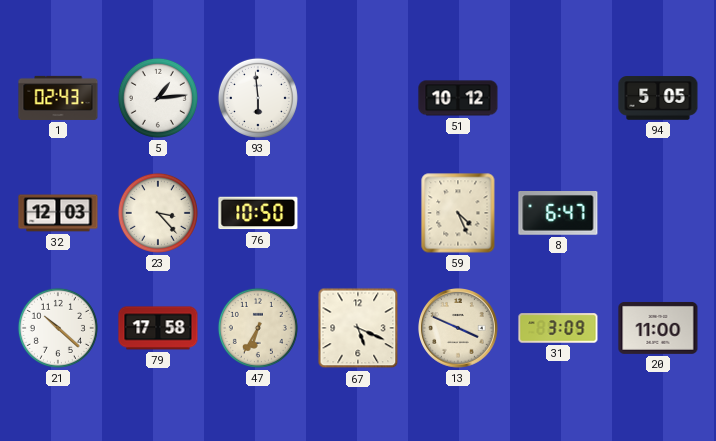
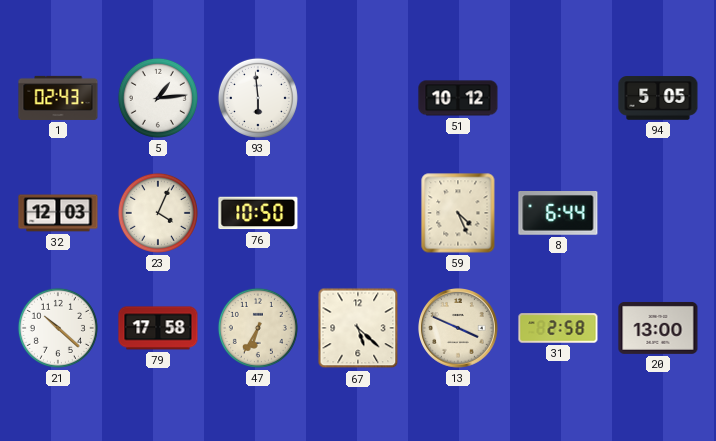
23: 3:23 -> 4:04 (158, 213)
8: 6:47 -> 6:44 (558, 214)
67: 5:19 -> 5:22 (358, 328)
31: 3:09 -> 2:58 (558, 328)
20: 11:00 -> 13:00 (658, 328)
